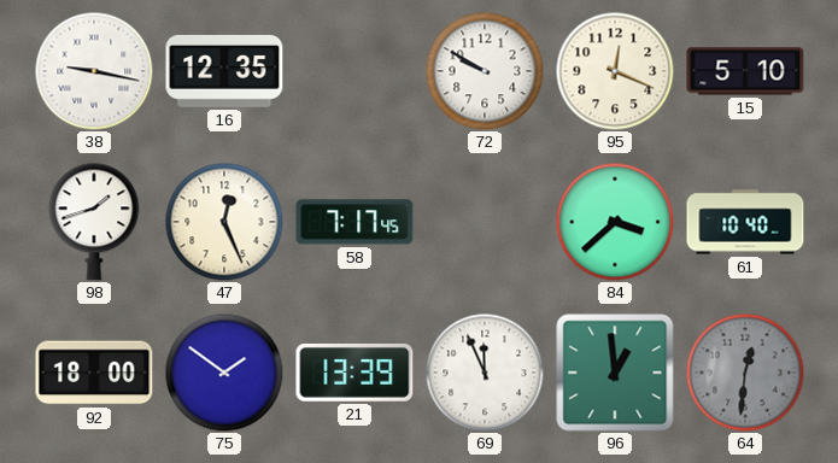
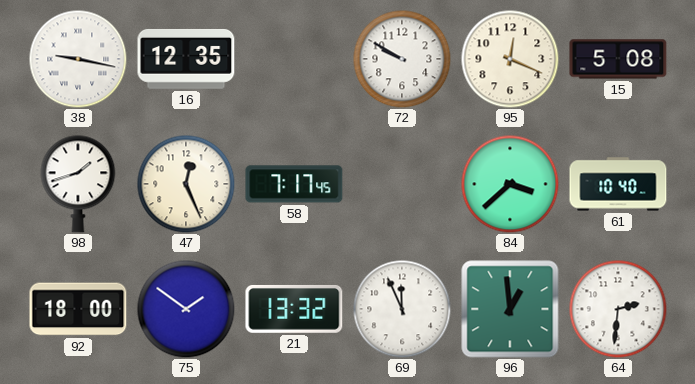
15: 5:10 -> 5:08 (618, 59)
21: 13:39 -> 13:32 (294, 309)
64: 12:31 -> 2:31 (618, 309)
64 dial: grey -> white (618, 309)
